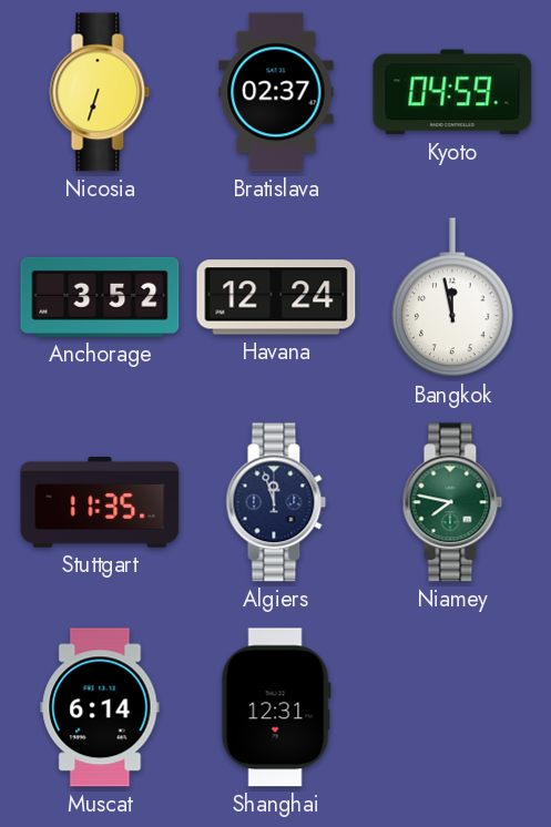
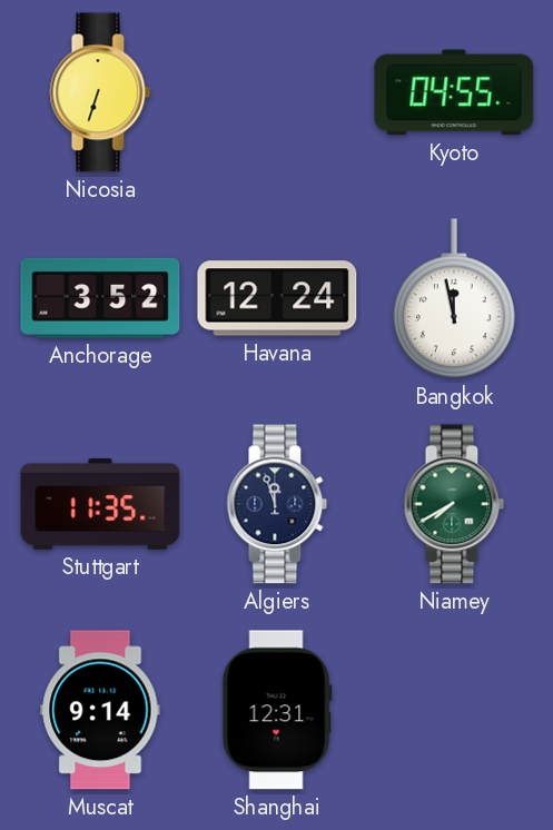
Bratislava: 02:37 -> none (276, 92)
Kyoto: 04:59 -> 04:55 (454, 92)
Niamey: 7:47 -> 7:40 (454, 504)
Muscat: 6:14 -> 9:14 (100, 710)
